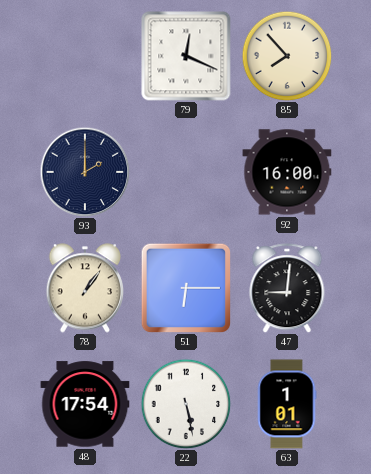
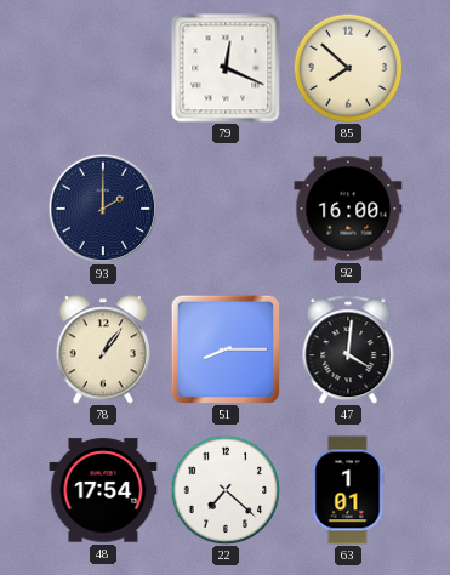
85: 7:53 -> 7:52 (348, 68)
51: 6:15 -> 8:15 (224, 348)
47: 9:01 -> 4:01 (348, 349)
22: 5:28 -> 7:22 (226, 490)
